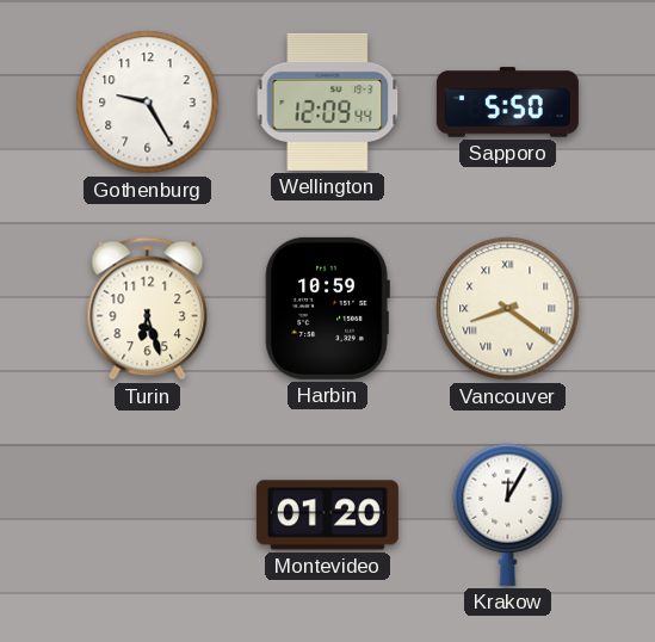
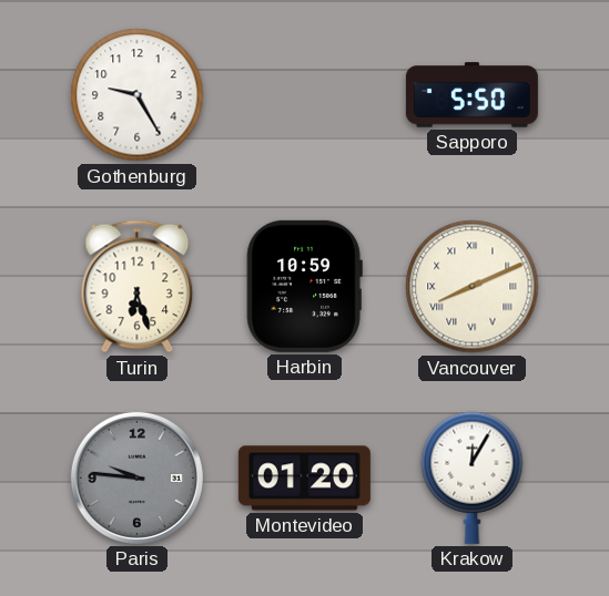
Wellington: 12:09 -> none (328, 101)
Vancouver: 8:21 -> 8:11 (473, 287)
Paris: none -> 9:46 (136, 477)
